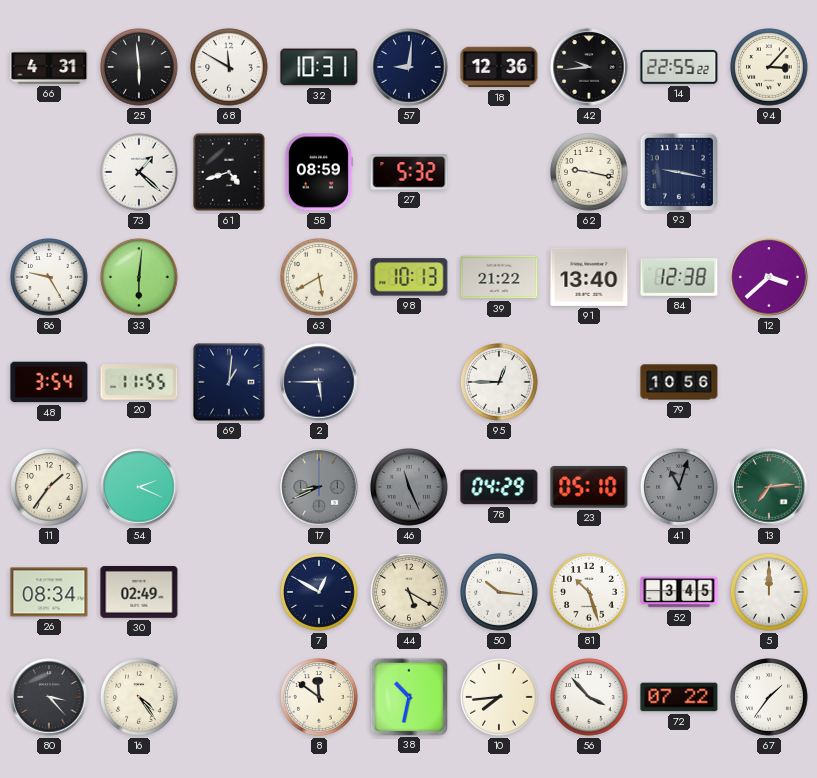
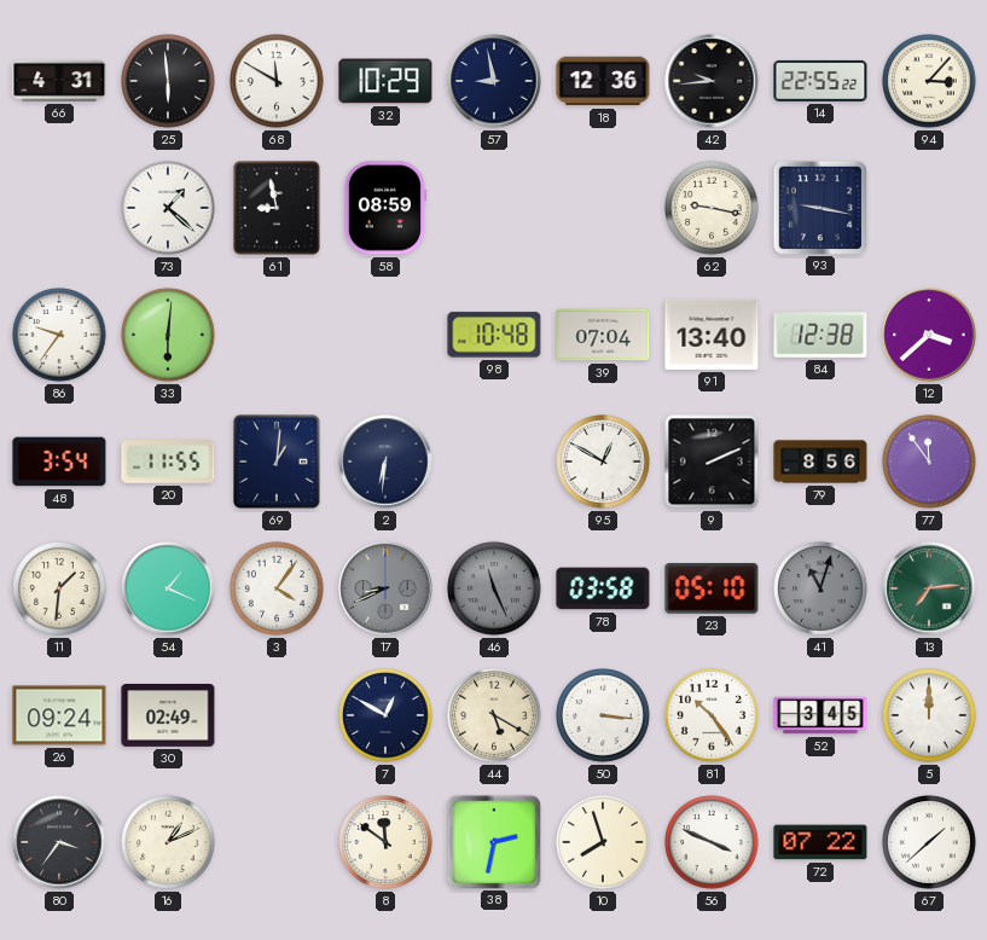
32: 10:31 -> 10:29 (385, 81)
57: 9:01 -> 8:58 (494, 81)
61: 4:42 -> 8:58 (277, 208)
27: 5:32 -> none (409, 172)
86: 9:25 -> 9:36 (59, 335)
63: 5:40 -> none (319, 277)
98: 10:13 -> 10:48 (494, 335)
39: 21:22 -> 07:04 (603, 335)
2: 5:45 -> 6:31 (385, 462)
95: 12:45 -> 12:50 (603, 462)
9: none -> 2:11 (712, 462)
79: 10:56 -> 8:56 (820, 462)
77: none -> 11:54 (929, 462)
11: 1:36 -> 1:31 (59, 588)
54: 2:19 -> 1:19 (168, 588)
3: none -> 4:06 (277, 588)
78: 04:29 -> 03:58 (603, 588)
26: 08:34 -> 09:24 (59, 715)
50: 10:16 -> 3:16 (603, 715)
81: 10:27 -> 10:24 (712, 715)
80: 3:23 -> 3:36 (59, 842)
16: 4:24 -> 1:11 (168, 842)
38: 10:32 -> 2:32 (493, 841)
10: 7:44 -> 7:57 (603, 842)
56: 3:53 -> 3:49 (712, 842)
67: 1:36 -> 1:38 (929, 842)
